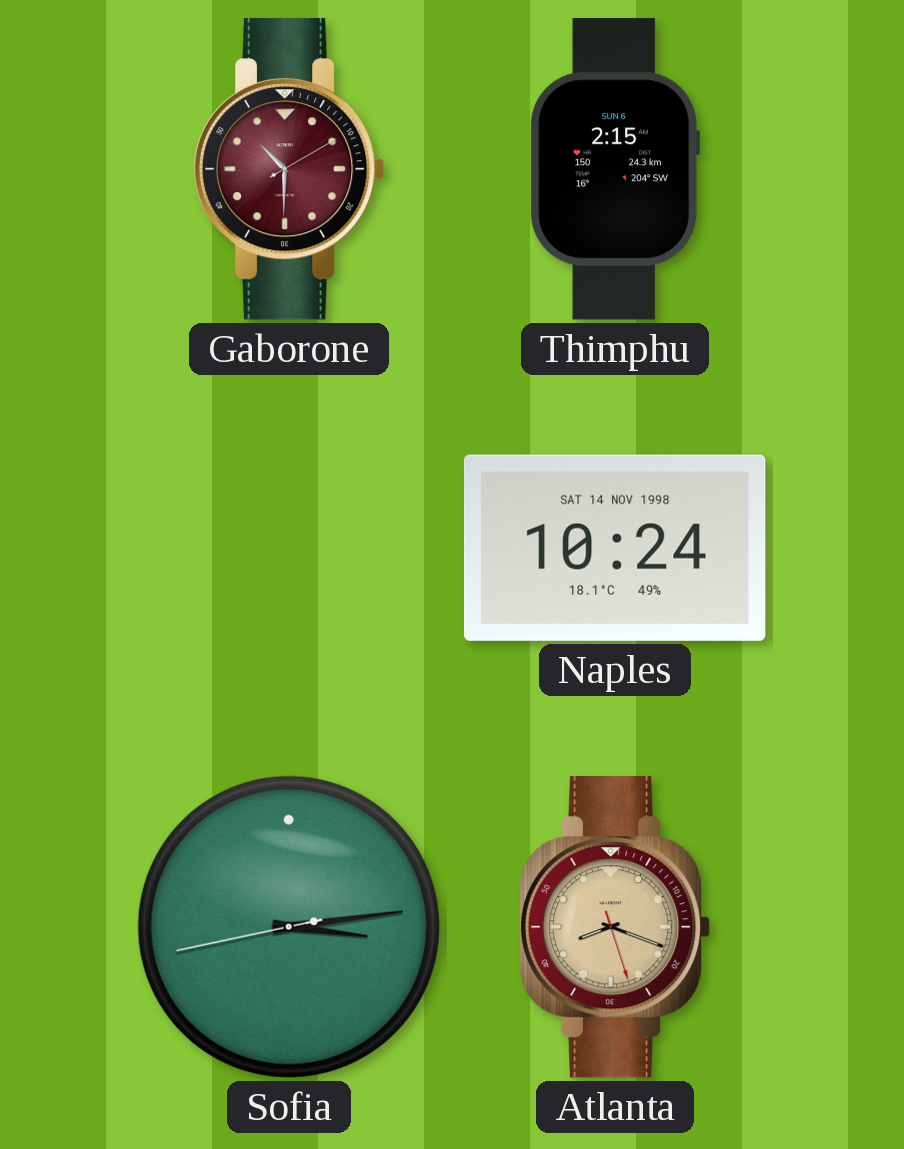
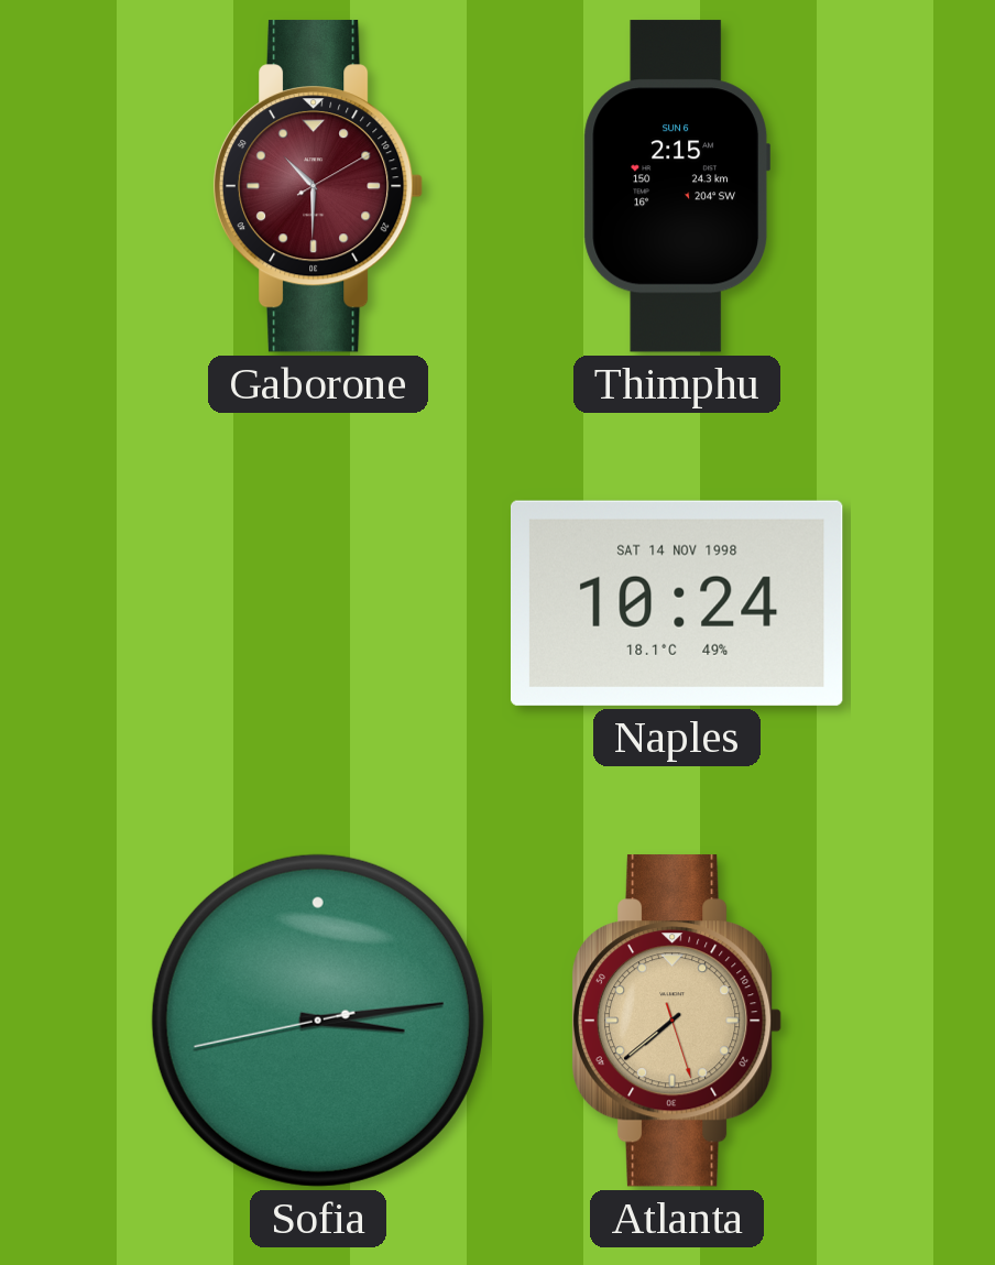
Atlanta: 8:18 -> 7:38 (677, 1021)
